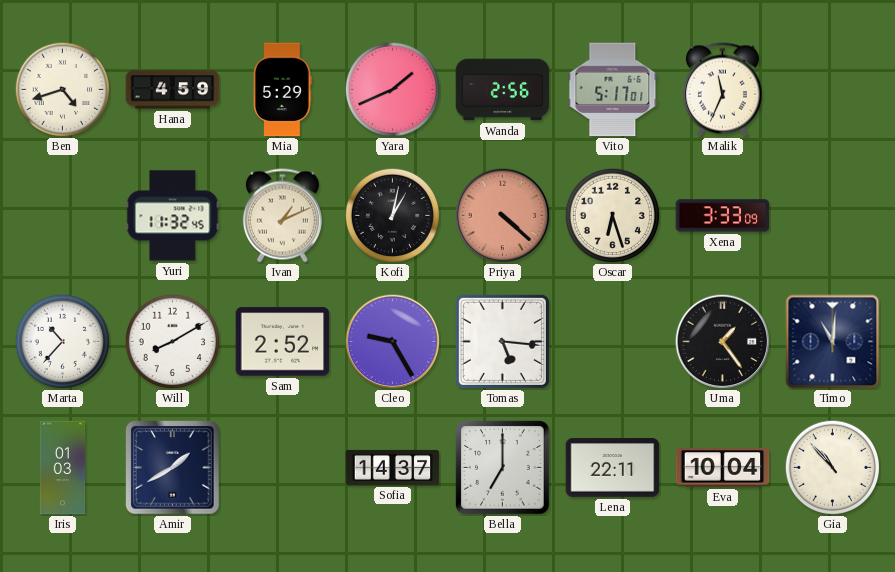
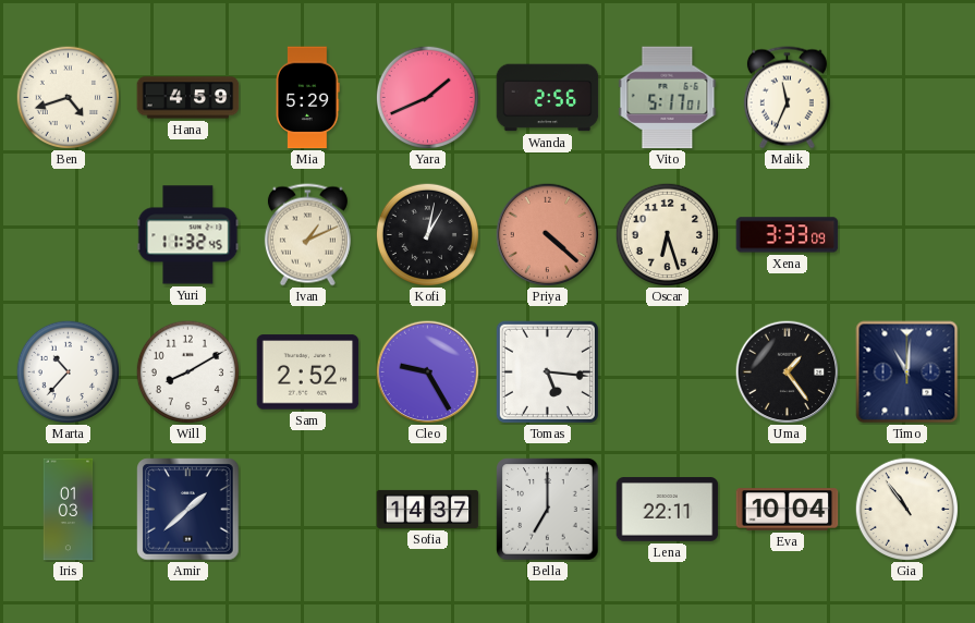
Amir: 1:40 -> 1:38 (188, 510)
Gia: 10:53 -> 10:54 (906, 509)
